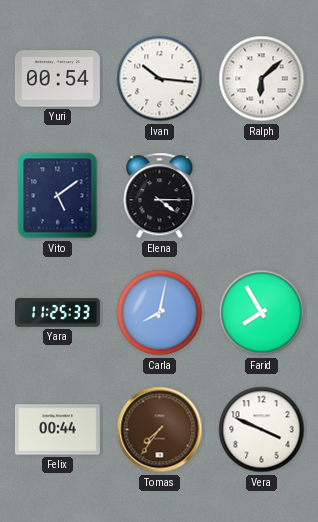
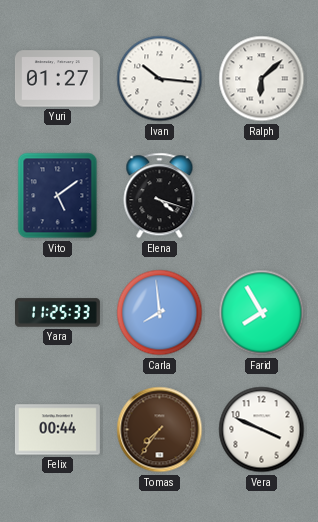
Yuri: 00:54 -> 01:27 (57, 79)
Elena: 4:15 -> 4:18 (160, 196)
Carla: 8:02 -> 7:59 (160, 313)
